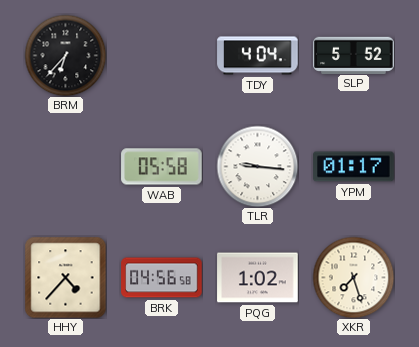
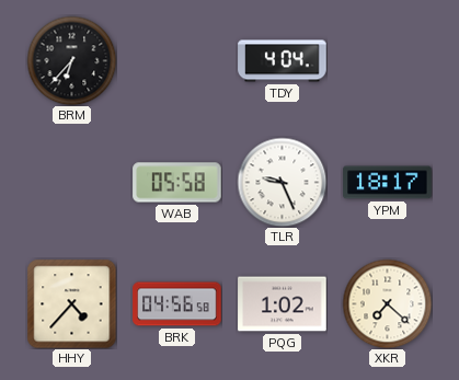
SLP: 5:52 -> none (354, 55)
TLR: 9:16 -> 9:26 (282, 182)
YPM: 01:17 -> 18:17 (388, 183)
XKR: 7:27 -> 7:22 (387, 303)
